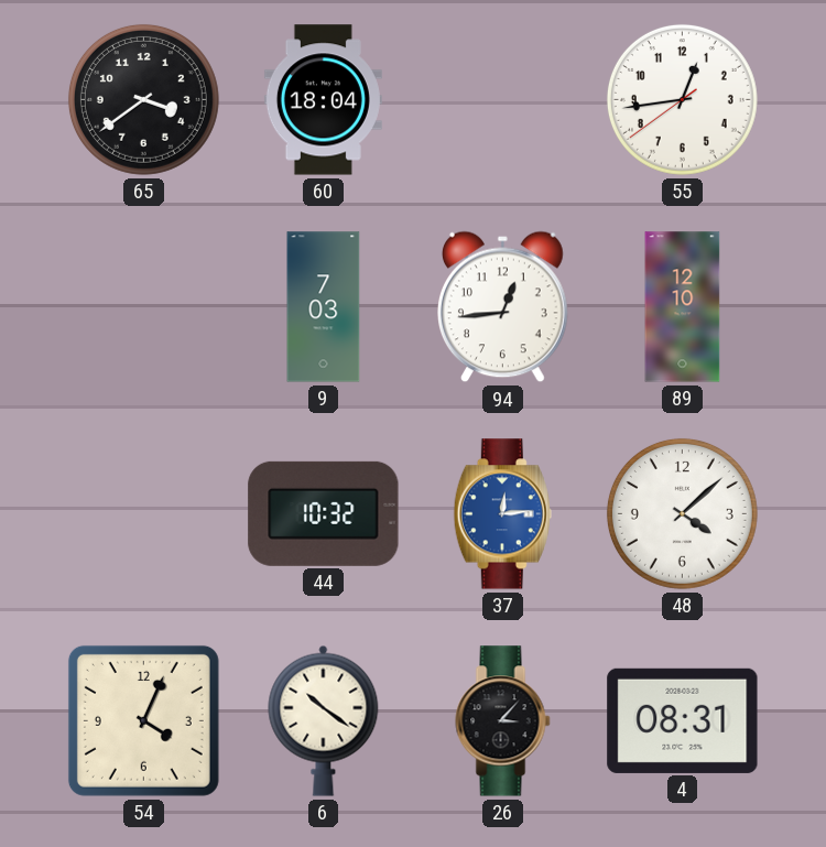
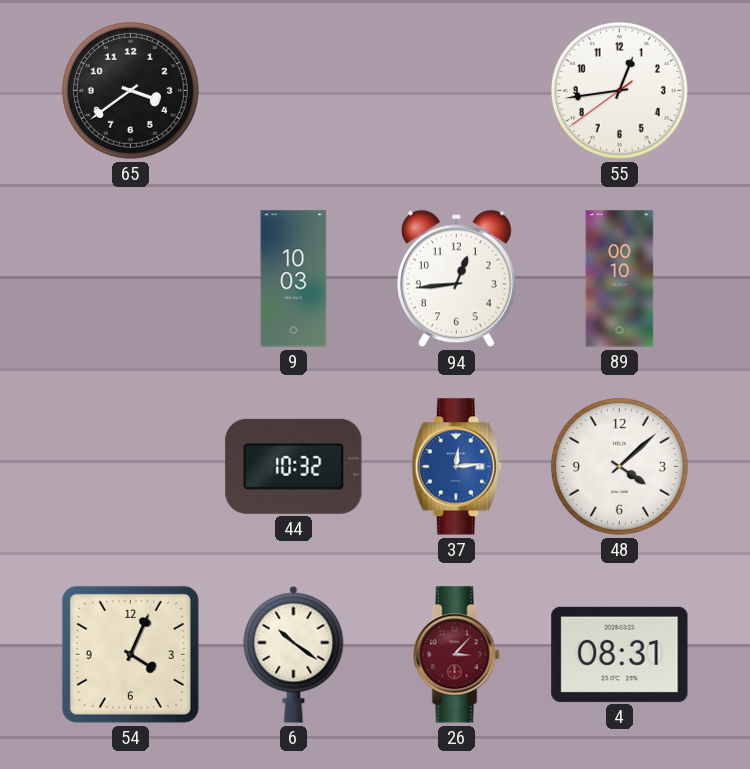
60: 18:04 -> none (323, 100)
9: 7:03 -> 10:03 (294, 279)
89: 12:10 -> 00:10 (620, 279)
26 dial: black -> burgundy (457, 655)
